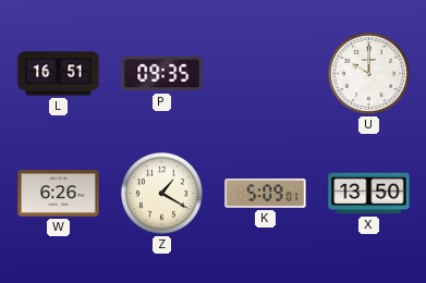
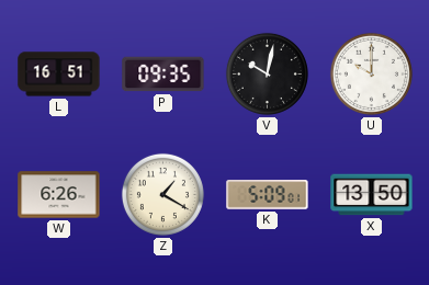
V: none -> 10:02 (267, 73)
